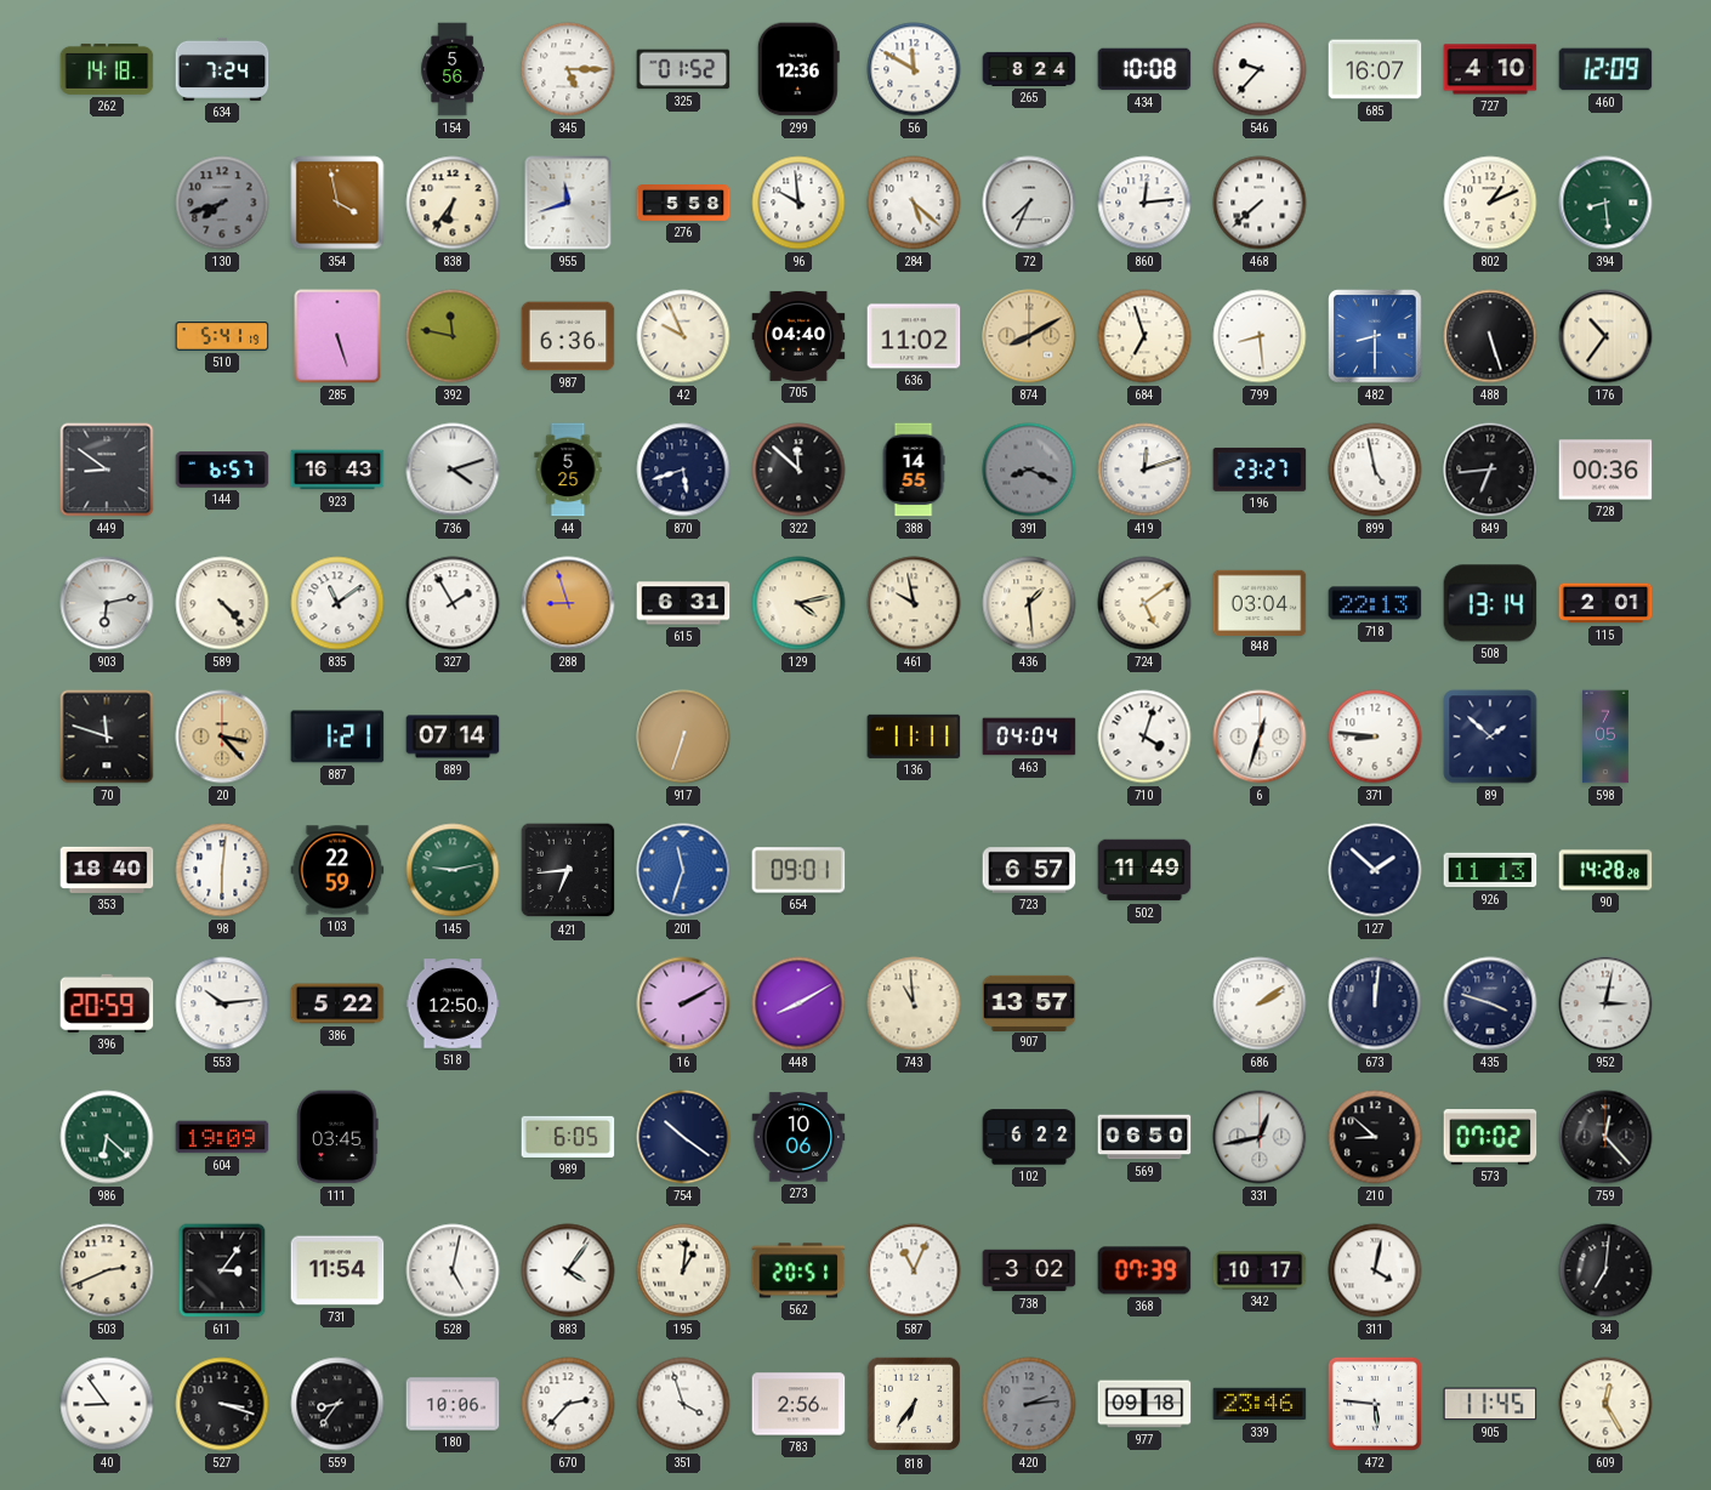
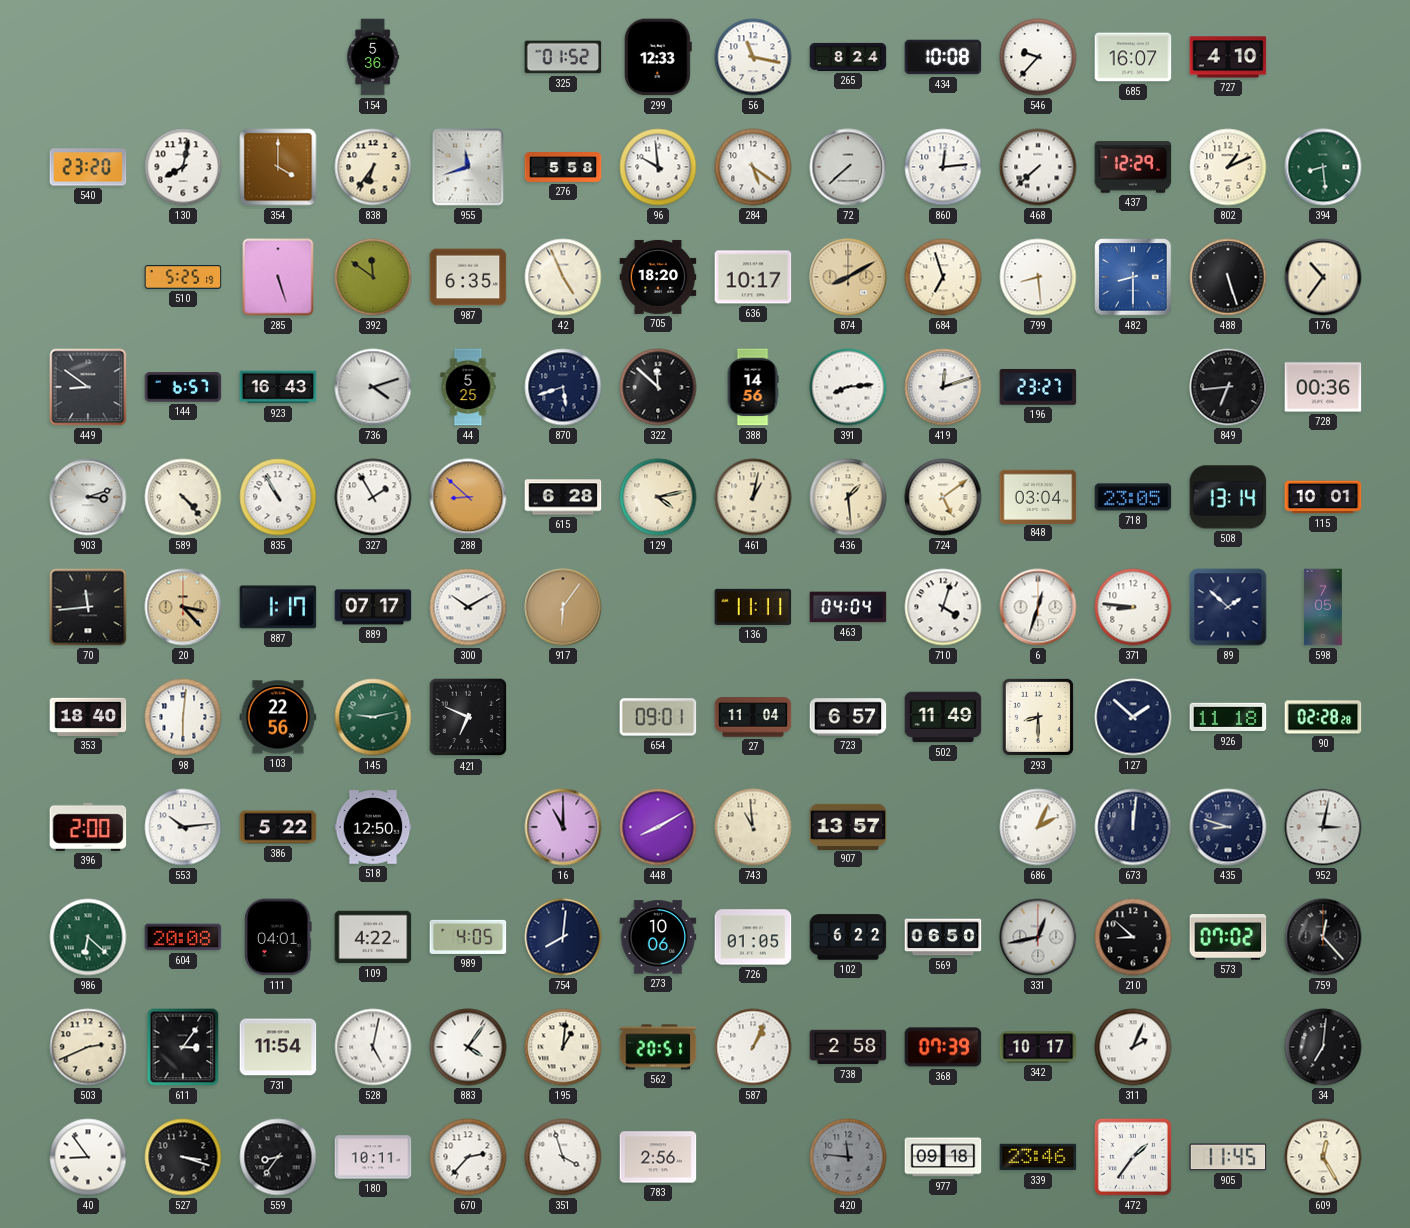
262: 14:18 -> none (107, 69)
634: 7:24 -> none (222, 69)
154: 5:56 -> 5:36 (373, 57)
345: 5:15 -> none (568, 69)
299: 12:36 -> 12:33 (658, 57)
56: 11:50 -> 11:17 (753, 57)
460: 12:09 -> none (1605, 69)
540: none -> 23:20 (88, 167)
130: 7:42 -> 8:02 (183, 167)
130 dial: grey -> white (183, 167)
354: 3:58 -> 4:00 (278, 167)
284: 5:22 -> 5:21 (753, 167)
72: 7:34 -> 7:38 (848, 167)
437: none -> 12:29 (1133, 167)
510: 5:41 -> 5:25 (183, 277)
392: 11:47 -> 11:51 (373, 277)
987: 6:36 -> 6:35 (468, 277)
42: 9:56 -> 4:56 (563, 277)
705: 04:40 -> 18:20 (658, 277)
636: 11:02 -> 10:17 (753, 277)
388: 14:55 -> 14:56 (753, 387)
391: 8:19 -> 8:14 (848, 387)
391 dial: grey -> white (848, 387)
899: 4:58 -> none (1375, 470)
903: 6:13 -> 3:12 (88, 497)
835: 11:09 -> 10:55 (278, 497)
288: 8:57 -> 8:52 (468, 497)
615: 6:31 -> 6:28 (563, 497)
461: 9:58 -> 1:02 (753, 497)
718: 22:13 -> 23:05 (1133, 497)
115: 2:01 -> 10:01 (1323, 497)
70: 11:48 -> 11:44 (88, 607)
887: 1:21 -> 1:17 (278, 607)
889: 07:14 -> 07:17 (373, 607)
300: none -> 10:10 (468, 607)
917: 6:33 -> 6:06 (563, 607)
103: 22:59 -> 22:56 (278, 717)
421: 6:44 -> 6:49 (468, 717)
201: 11:33 -> none (683, 870)
27: none -> 11:04 (753, 717)
293: none -> 8:30 (1038, 717)
926: 11:13 -> 11:18 (1228, 717)
90: 14:28 -> 02:28 (1323, 717)
396: 20:59 -> 2:00 (88, 827)
16: 2:10 -> 11:00 (563, 827)
686: 2:09 -> 2:04 (1038, 827)
435: 3:48 -> 8:48 (1228, 827)
604: 19:09 -> 20:08 (183, 937)
111: 03:45 -> 04:01 (278, 937)
109: none -> 4:22 (373, 937)
989: 6:05 -> 4:05 (468, 937)
754: 10:21 -> 8:01 (563, 937)
726: none -> 01:05 (753, 937)
587: 11:04 -> 1:04 (753, 1047)
738: 3:02 -> 2:58 (848, 1047)
311: 4:02 -> 2:04 (1133, 1047)
180: 10:06 -> 10:11 (373, 1157)
818: 6:36 -> none (914, 1404)
420: 2:14 -> 11:46 (848, 1157)
472: 5:46 -> 1:36 (1133, 1157)
